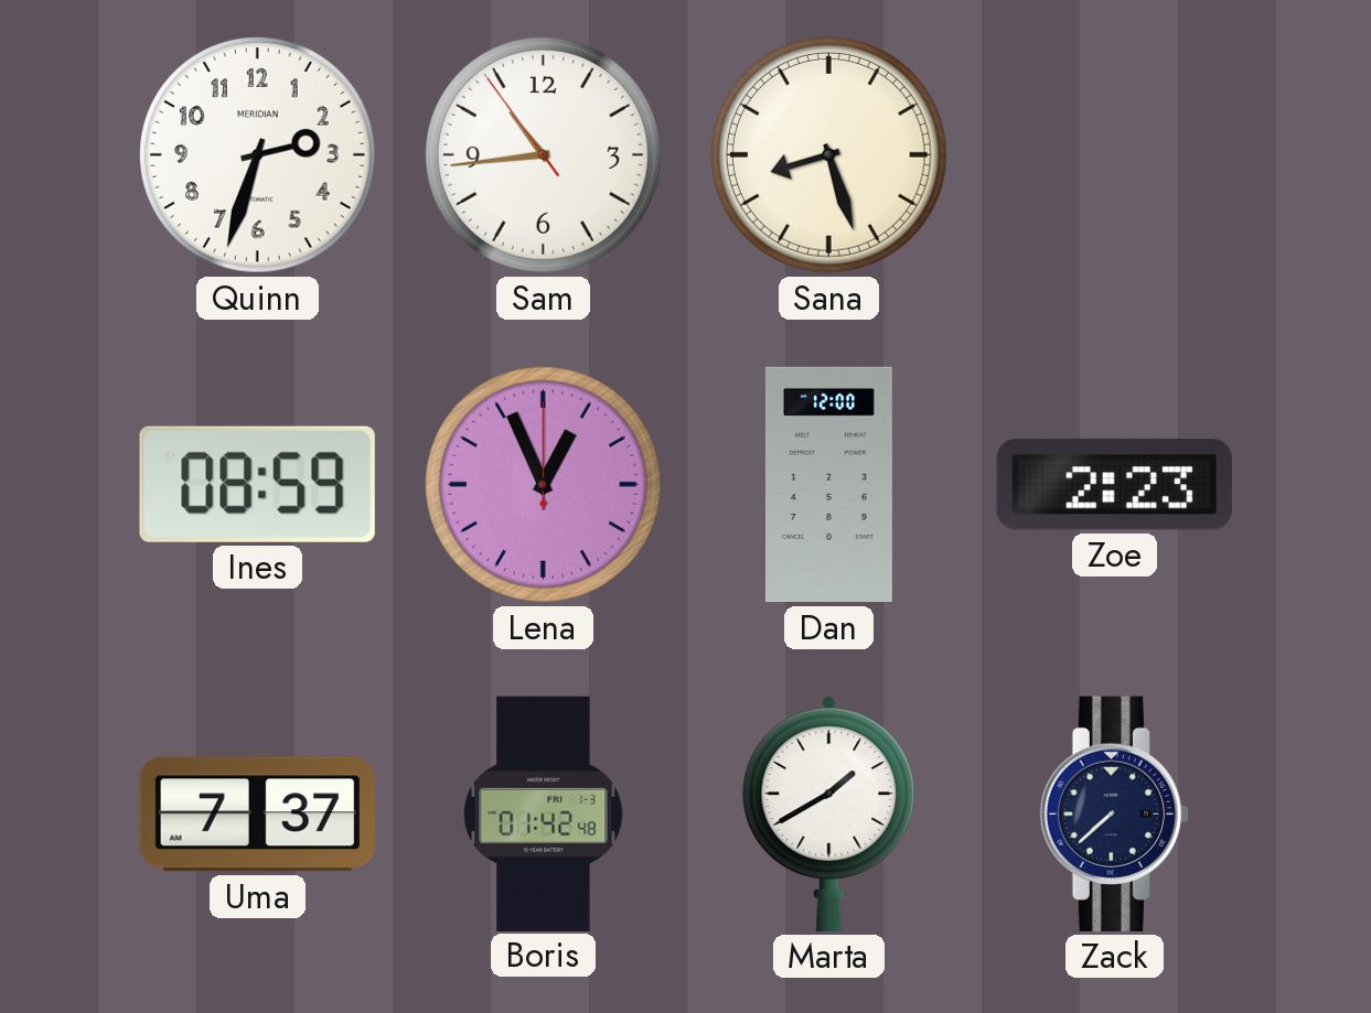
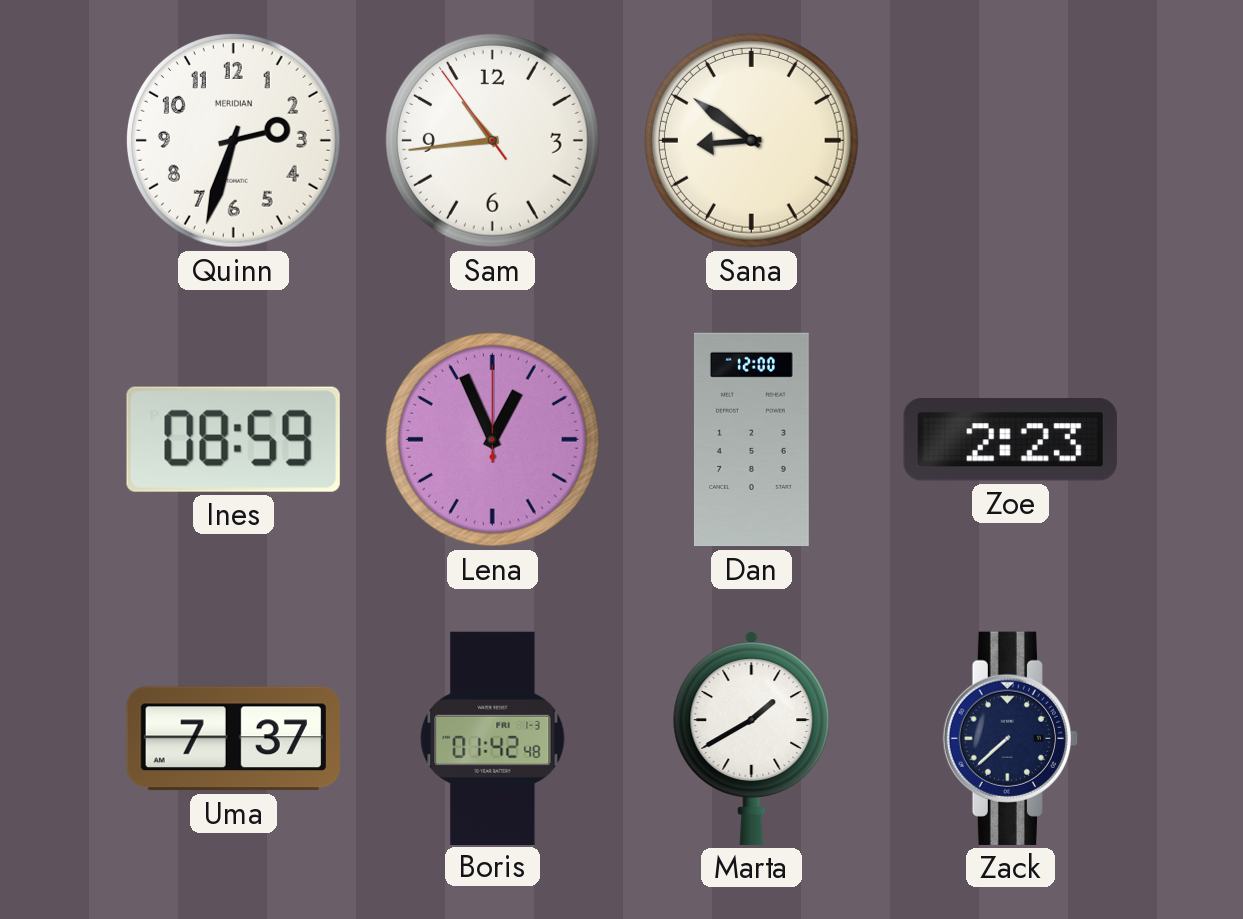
Sana: 8:27 -> 8:51 (751, 140)
